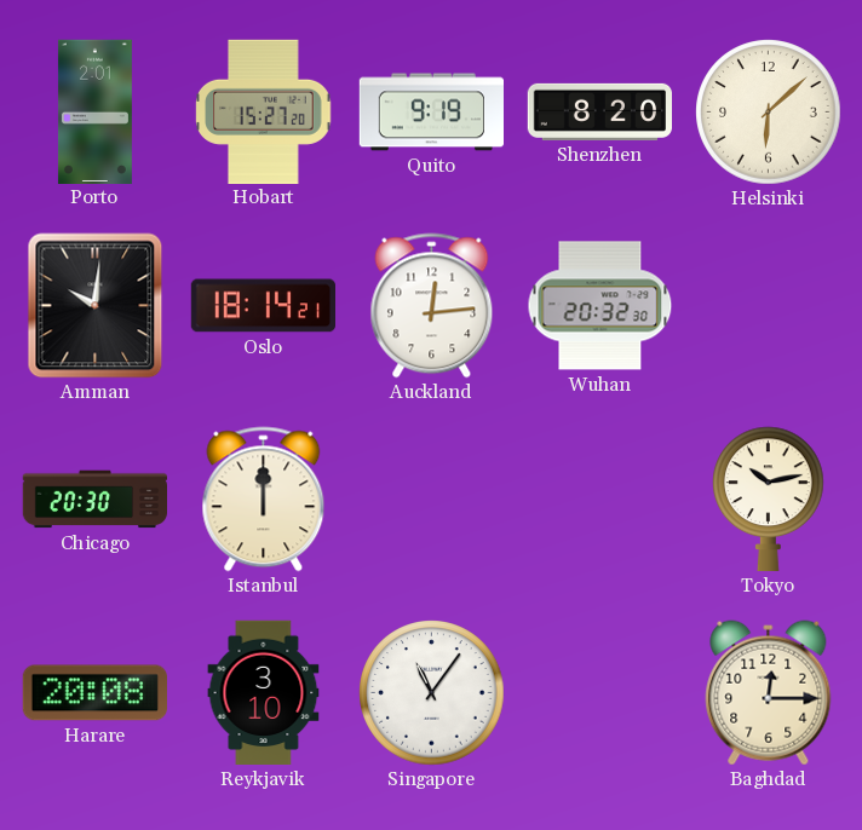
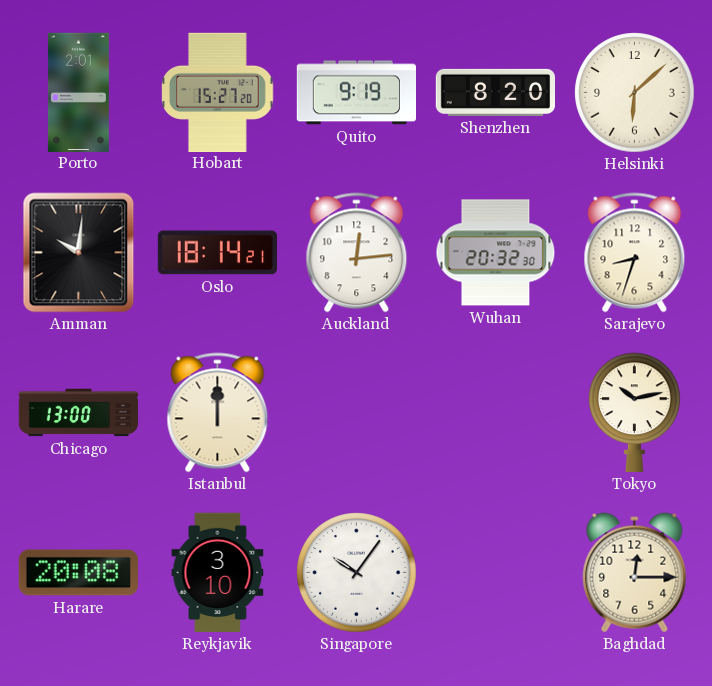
Sarajevo: none -> 8:33 (635, 253)
Chicago: 20:30 -> 13:00 (79, 413)
Singapore: 11:06 -> 10:06 (357, 573)
